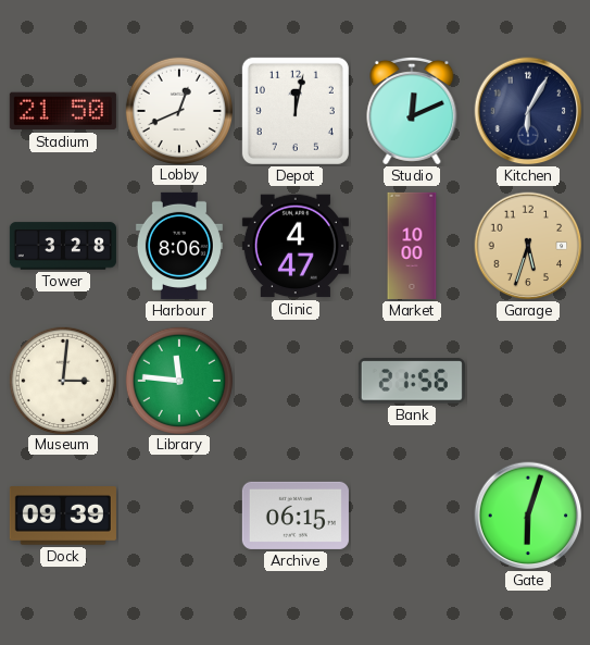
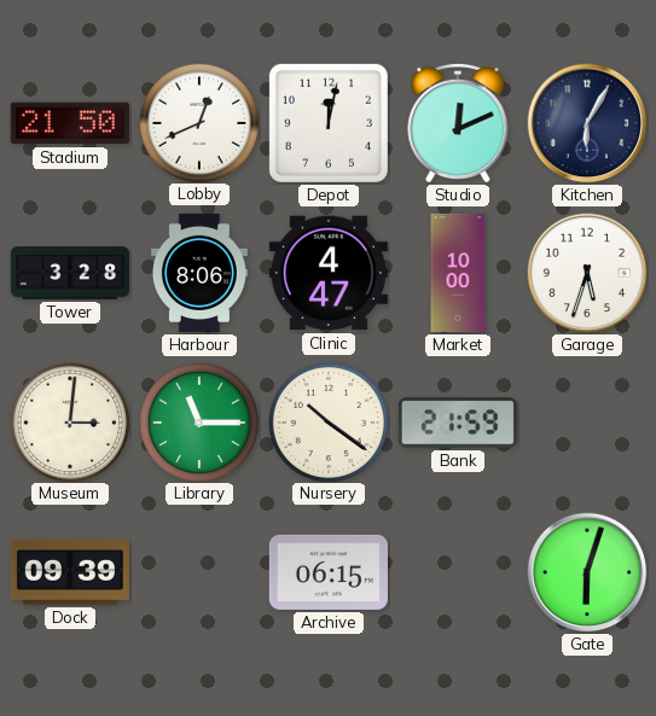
Garage dial: champagne -> white (587, 273)
Library: 11:46 -> 11:15 (198, 421)
Nursery: none -> 10:21 (327, 421)
Bank: 21:56 -> 21:59 (458, 423)
